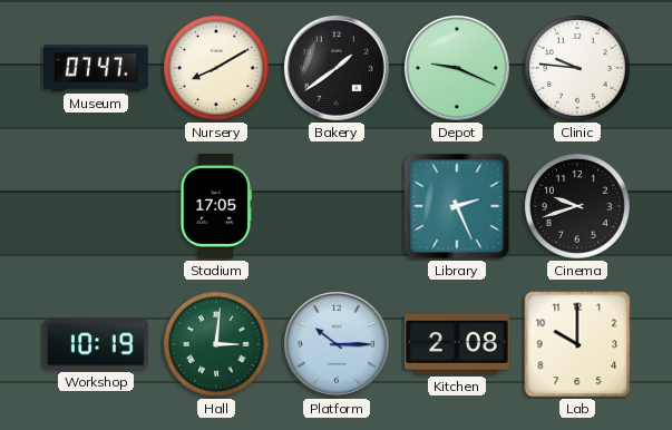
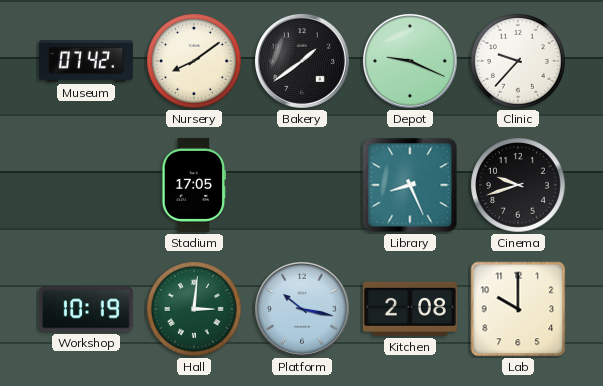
Museum: 07:47 -> 07:42 (86, 61)
Nursery: 8:10 -> 8:09 (194, 61)
Clinic: 9:46 -> 9:37 (518, 61)
Library: 2:26 -> 8:26 (410, 185)
Platform: 10:15 -> 10:17 (302, 309)
